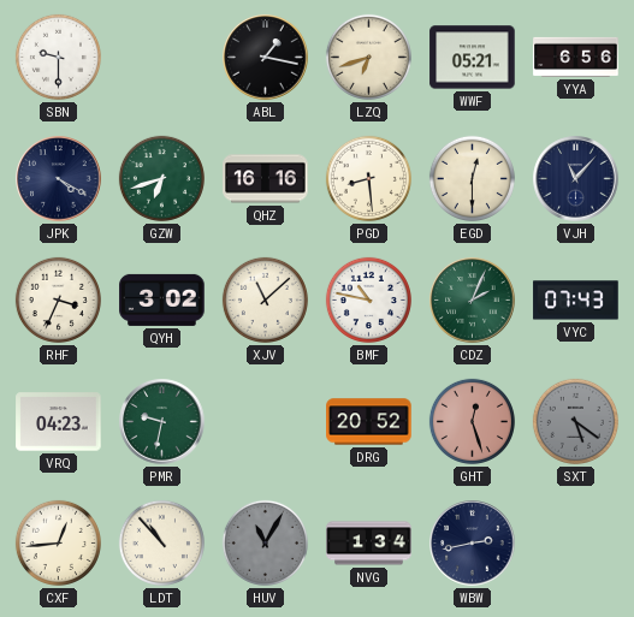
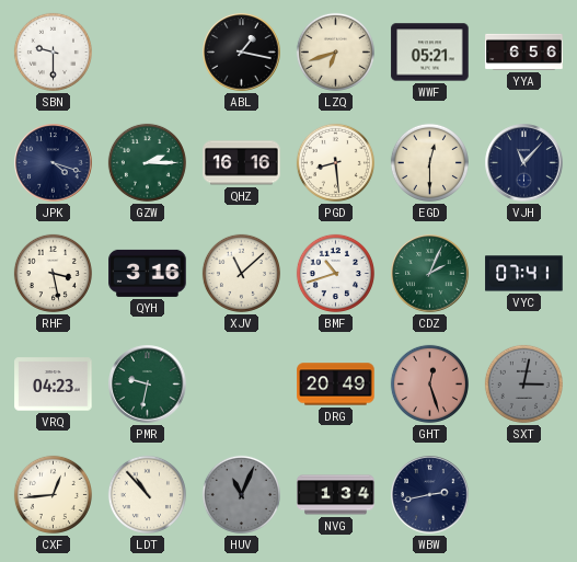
JPK: 4:20 -> 4:18 (54, 163)
GZW: 6:42 -> 2:15 (147, 162)
RHF: 3:34 -> 3:28 (53, 273)
QYH: 3:02 -> 3:16 (148, 273)
BMF: 10:47 -> 10:42 (335, 273)
VYC: 07:43 -> 07:41 (524, 274)
DRG: 20:52 -> 20:49 (336, 385)
SXT: 5:21 -> 3:02 (523, 383)
HUV: 11:05 -> 11:04 (241, 494)
